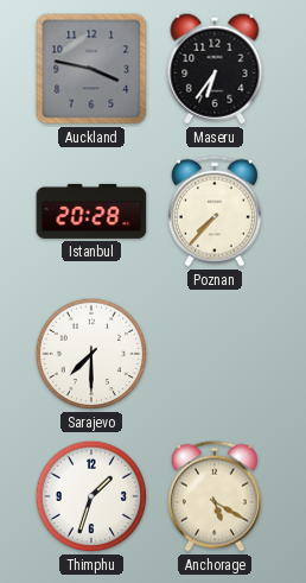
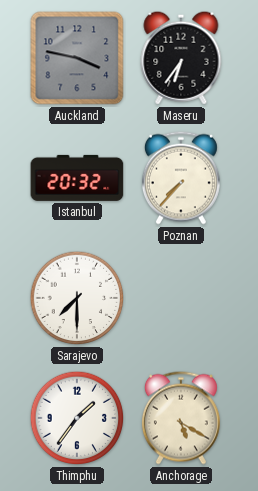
Istanbul: 20:28 -> 20:32 (77, 178)
Thimphu: 1:33 -> 1:36 (77, 418)
